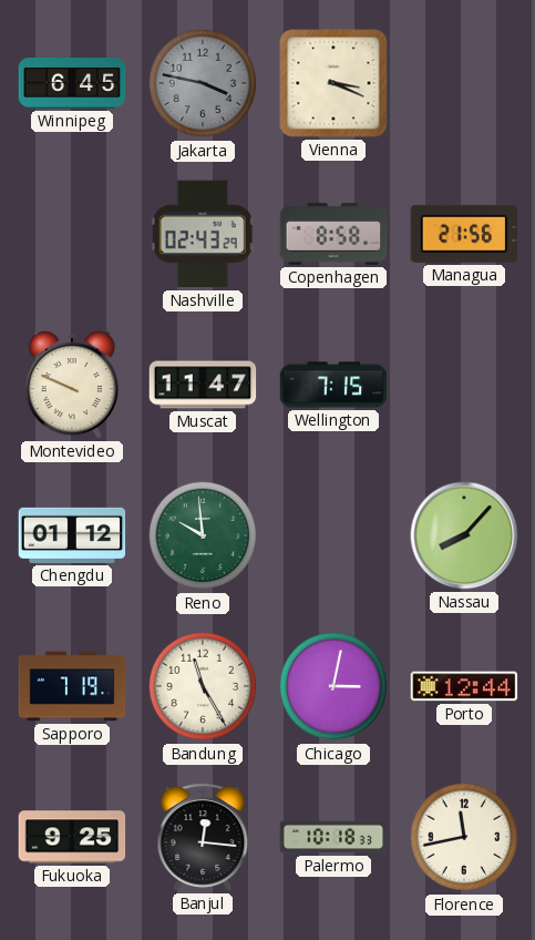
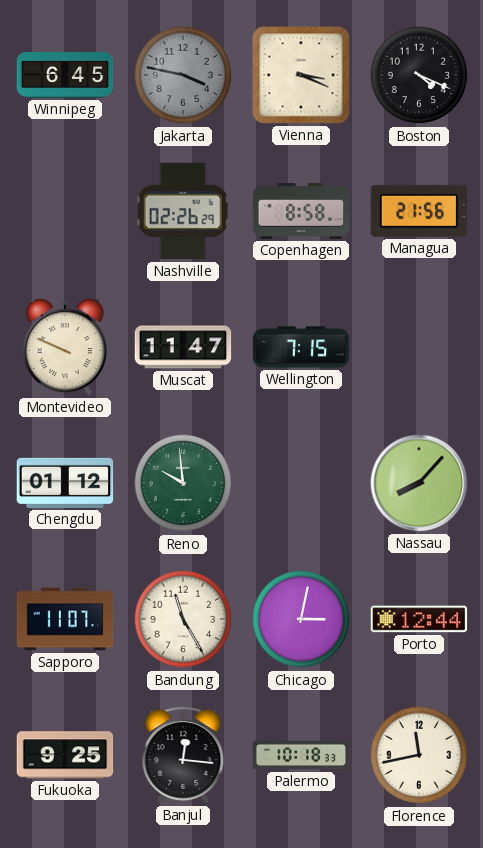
Boston: none -> 4:19 (419, 75)
Nashville: 02:43 -> 02:26 (183, 211)
Sapporo: 7:19 -> 11:07 (65, 619)
